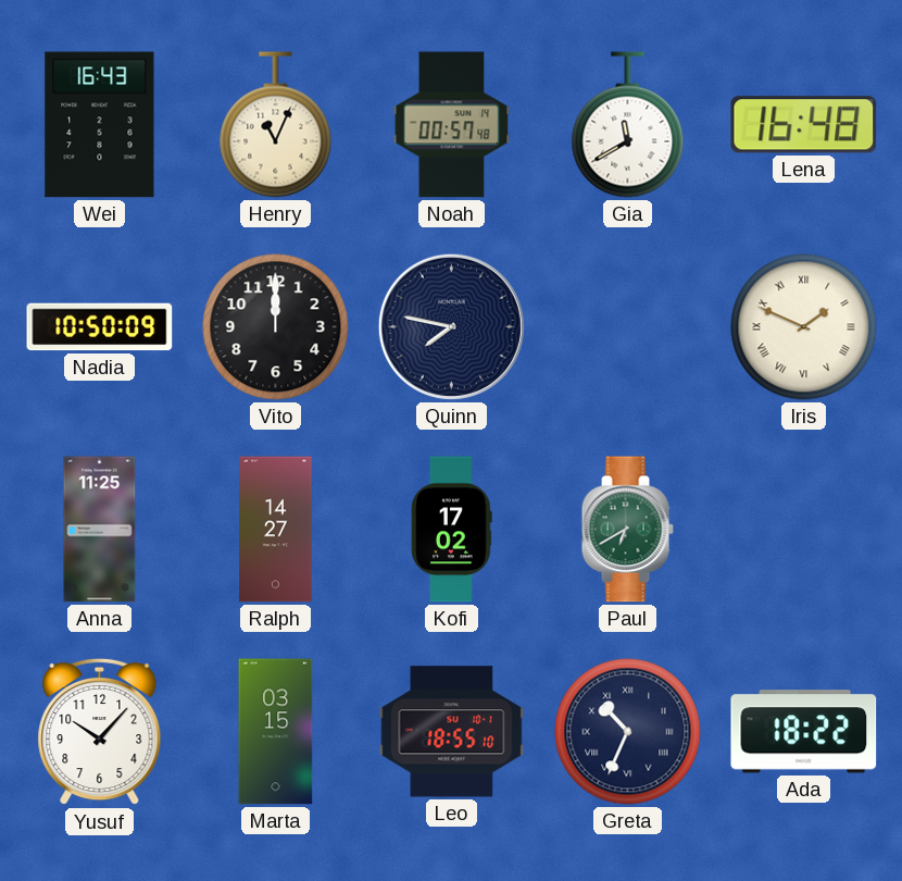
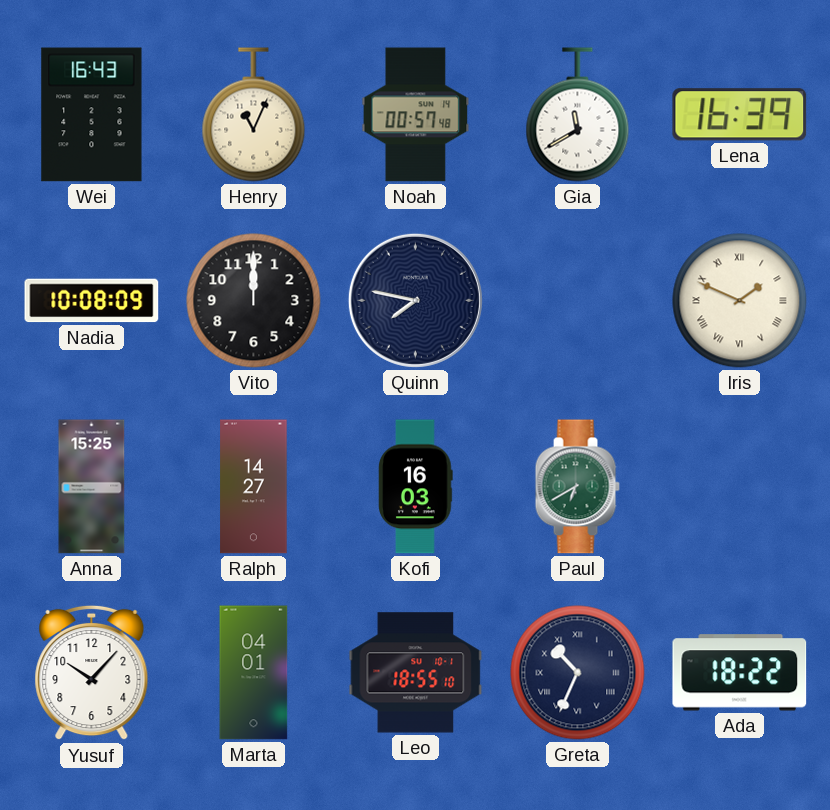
Lena: 16:48 -> 16:39 (740, 115)
Nadia: 10:50 -> 10:08 (92, 301)
Anna: 11:25 -> 15:25 (92, 487)
Kofi: 17:02 -> 16:03 (416, 487)
Marta: 03:15 -> 04:01 (254, 673)
